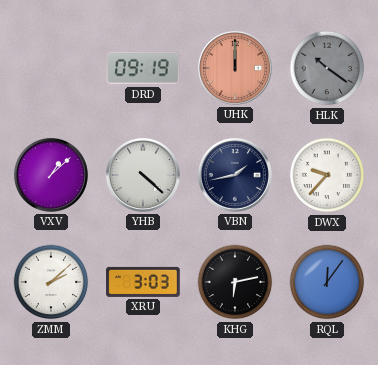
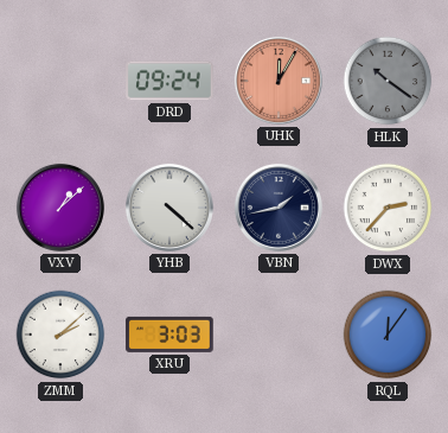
DRD: 09:19 -> 09:24 (169, 81)
UHK: 12:00 -> 12:05 (279, 81)
DWX: 9:37 -> 2:37 (388, 208)
KHG: 6:13 -> none (235, 282)
